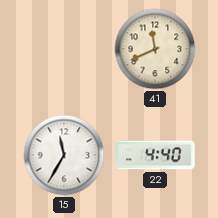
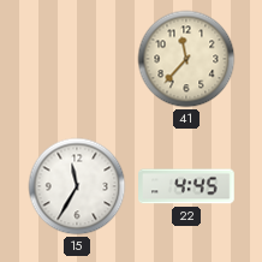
41: 11:41 -> 11:37 (186, 59)
22: 4:40 -> 4:45 (186, 186)
